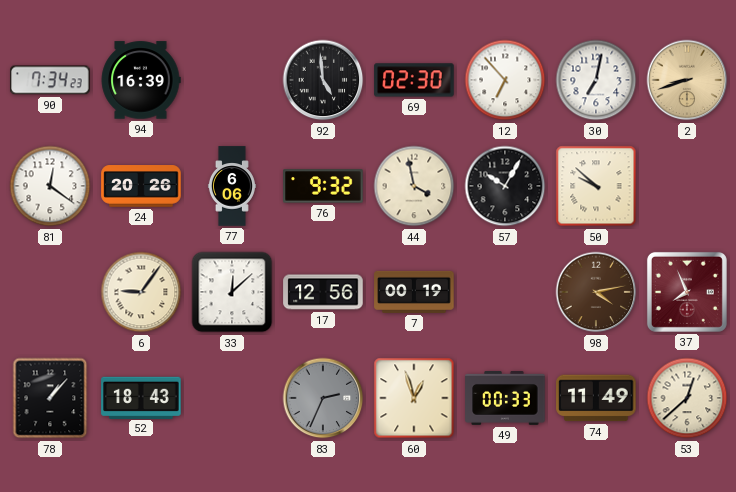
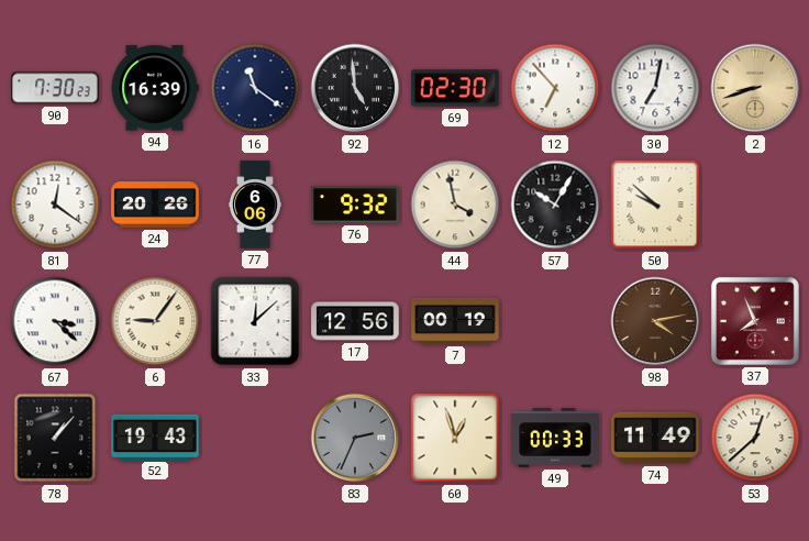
90: 7:34 -> 7:30 (55, 88)
16: none -> 11:21 (255, 88)
67: none -> 3:22 (55, 321)
52: 18:43 -> 19:43 (155, 437)
